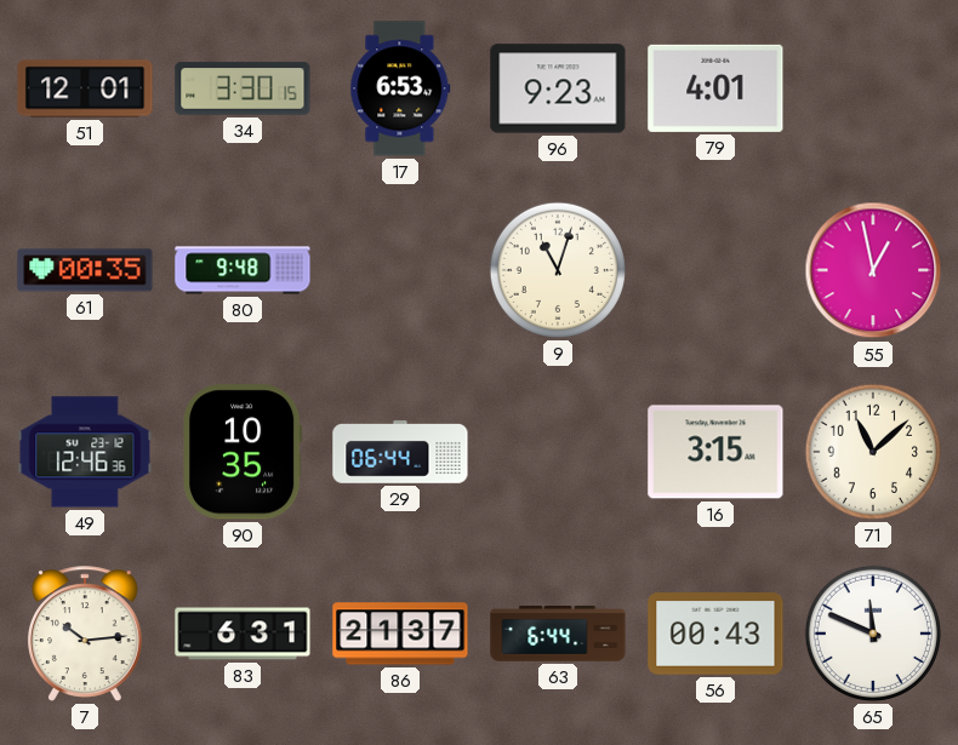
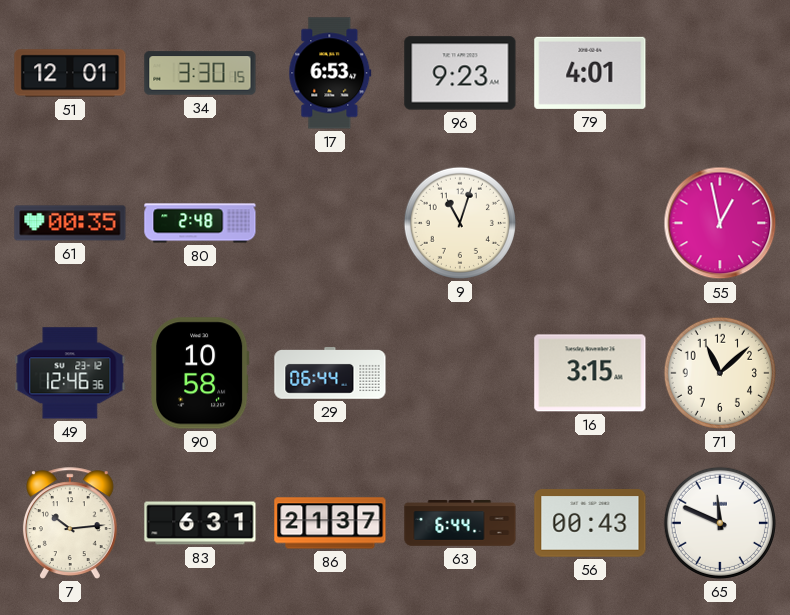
80: 9:48 -> 2:48 (200, 223)
90: 10:35 -> 10:58 (201, 373)
